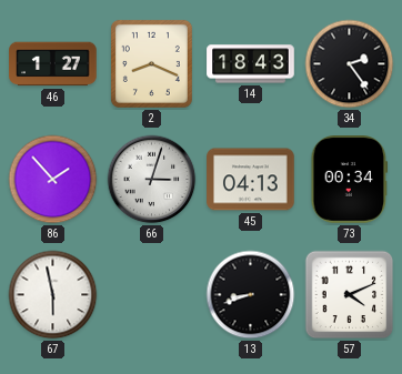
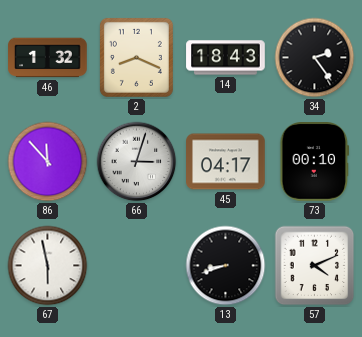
46: 1:27 -> 1:32 (48, 58)
86: 1:53 -> 11:53 (48, 162)
45: 04:13 -> 04:17 (226, 162)
73: 00:34 -> 00:10 (315, 162)
